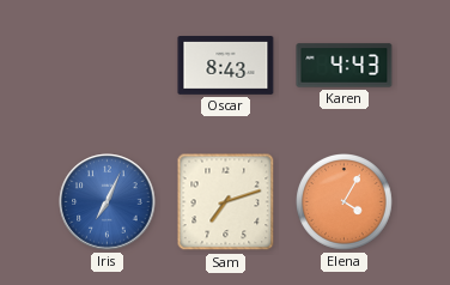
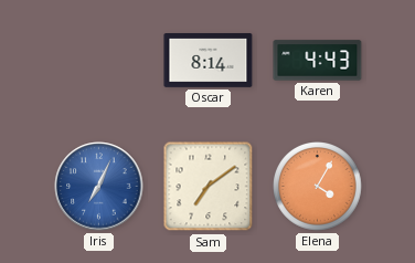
Oscar: 8:43 -> 8:14 (209, 61)
Sam: 7:12 -> 7:09 (209, 187)
